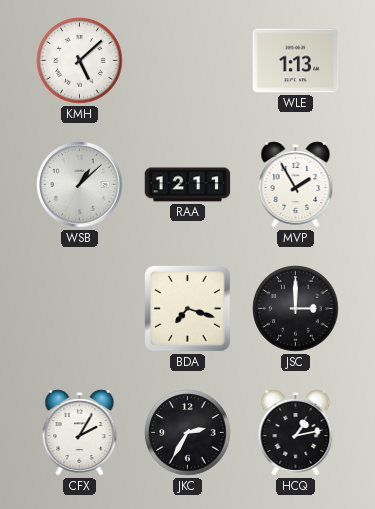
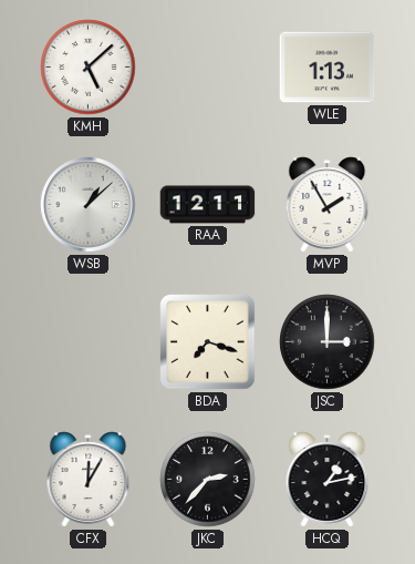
CFX: 2:05 -> 12:05 (89, 480)
JKC: 2:35 -> 2:37 (208, 480)
